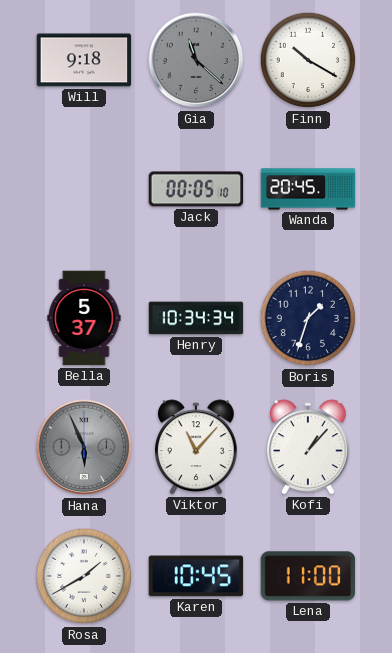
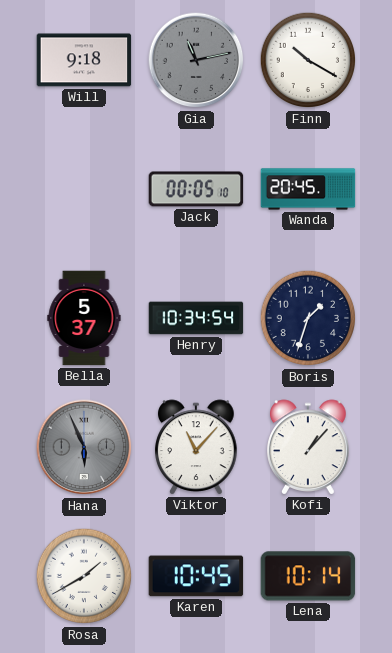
Gia: 11:22 -> 11:13 (196, 60)
Henry: 10:34:34 -> 10:34:54 (196, 318)
Lena: 11:00 -> 10:14 (308, 576)
